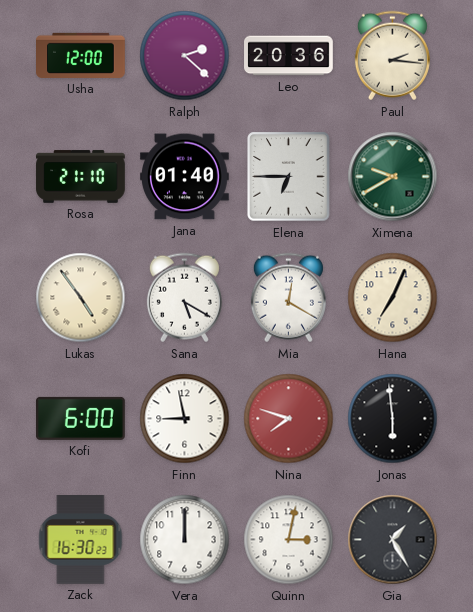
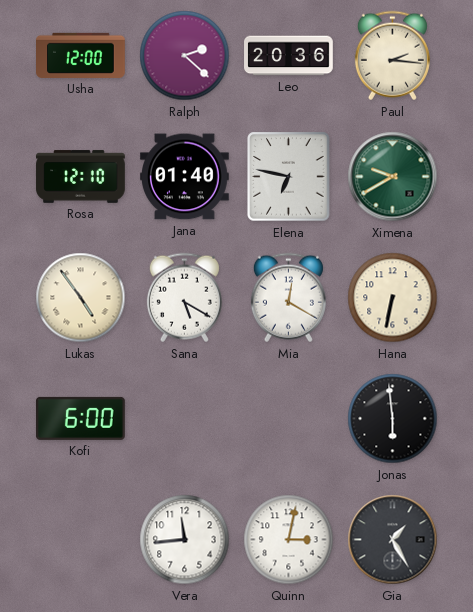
Rosa: 21:10 -> 12:10 (81, 177)
Elena: 6:45 -> 6:47 (289, 177)
Hana: 7:04 -> 6:32 (393, 298)
Finn: 8:58 -> none (185, 419)
Nina: 7:48 -> none (289, 419)
Zack: 16:30 -> none (81, 540)
Vera: 12:00 -> 11:44 (185, 540)
